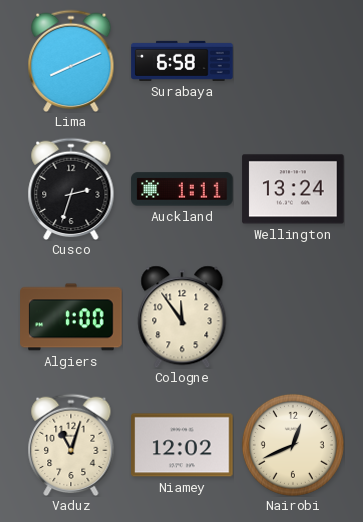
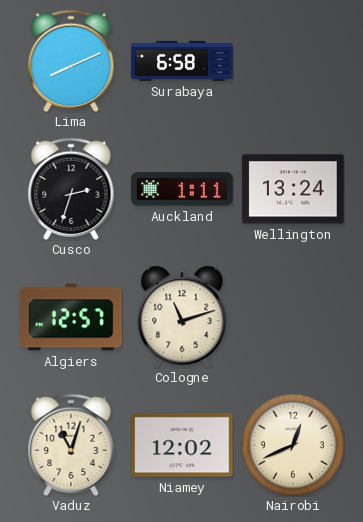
Algiers: 1:00 -> 12:57 (71, 317)
Cologne: 11:54 -> 11:12 (182, 317)
